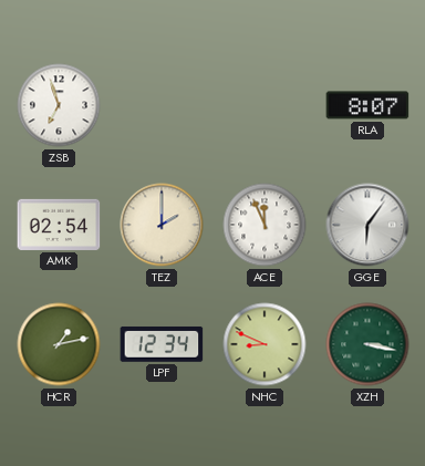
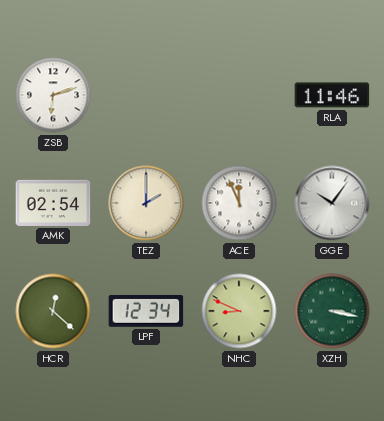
ZSB: 6:57 -> 6:12 (53, 95)
RLA: 8:07 -> 11:46 (332, 95)
GGE: 6:06 -> 10:06 (332, 203)
HCR: 1:13 -> 12:22 (53, 311)
